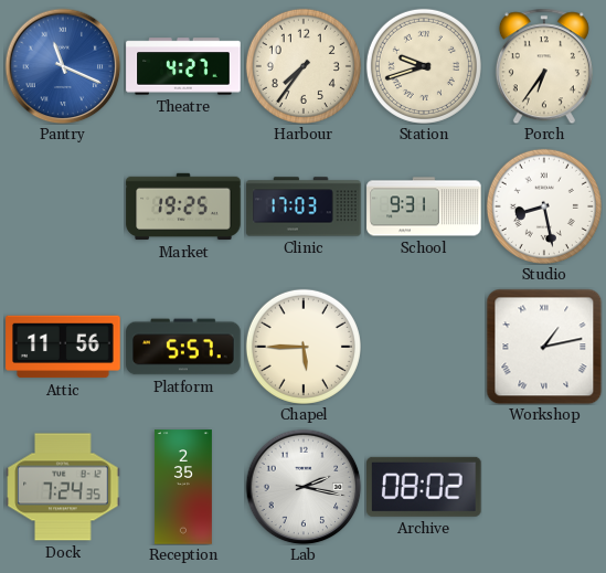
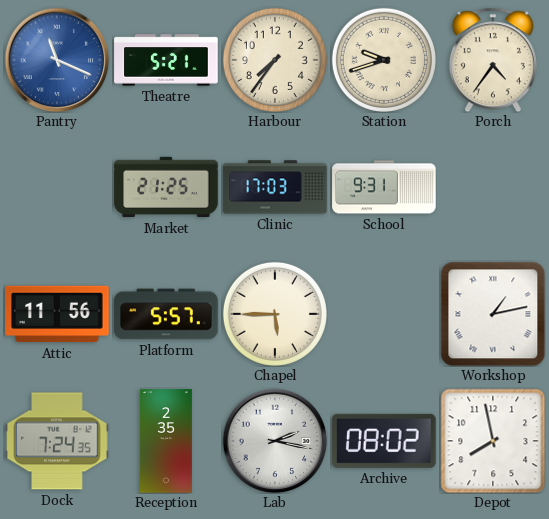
Theatre: 4:27 -> 5:21 (166, 60)
Porch: 6:36 -> 4:36 (493, 60)
Market: 19:25 -> 21:25 (166, 187)
Studio: 8:28 -> none (544, 206)
Depot: none -> 7:58 (493, 441)
